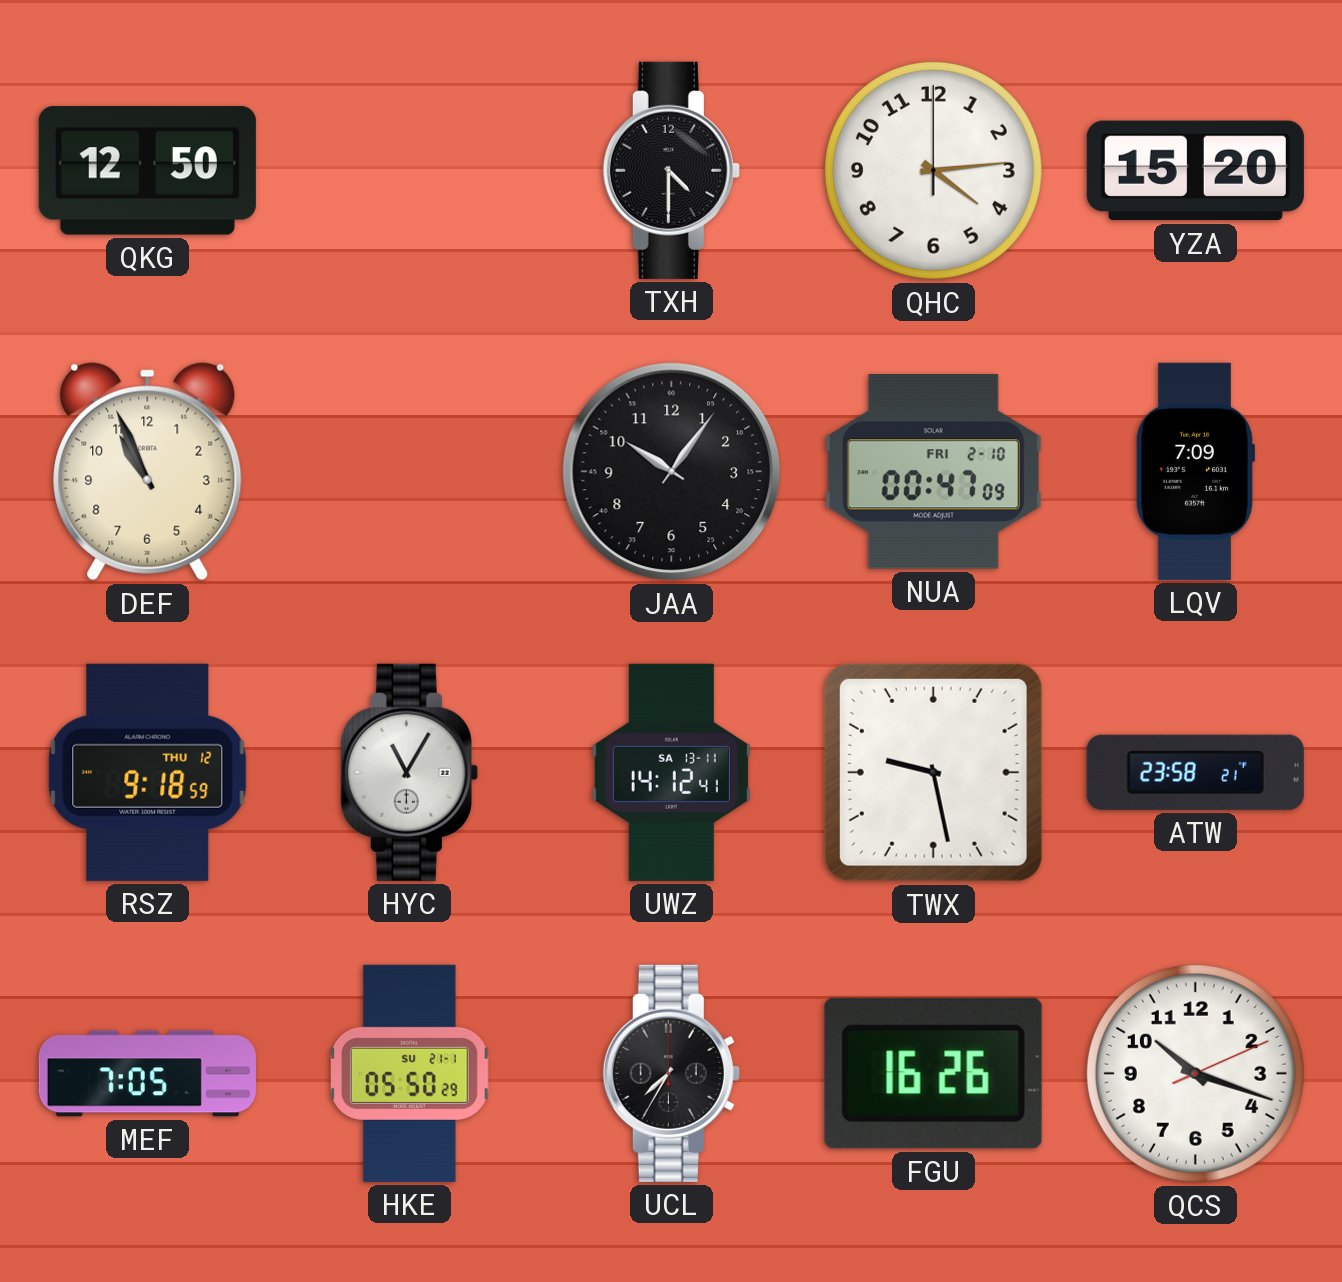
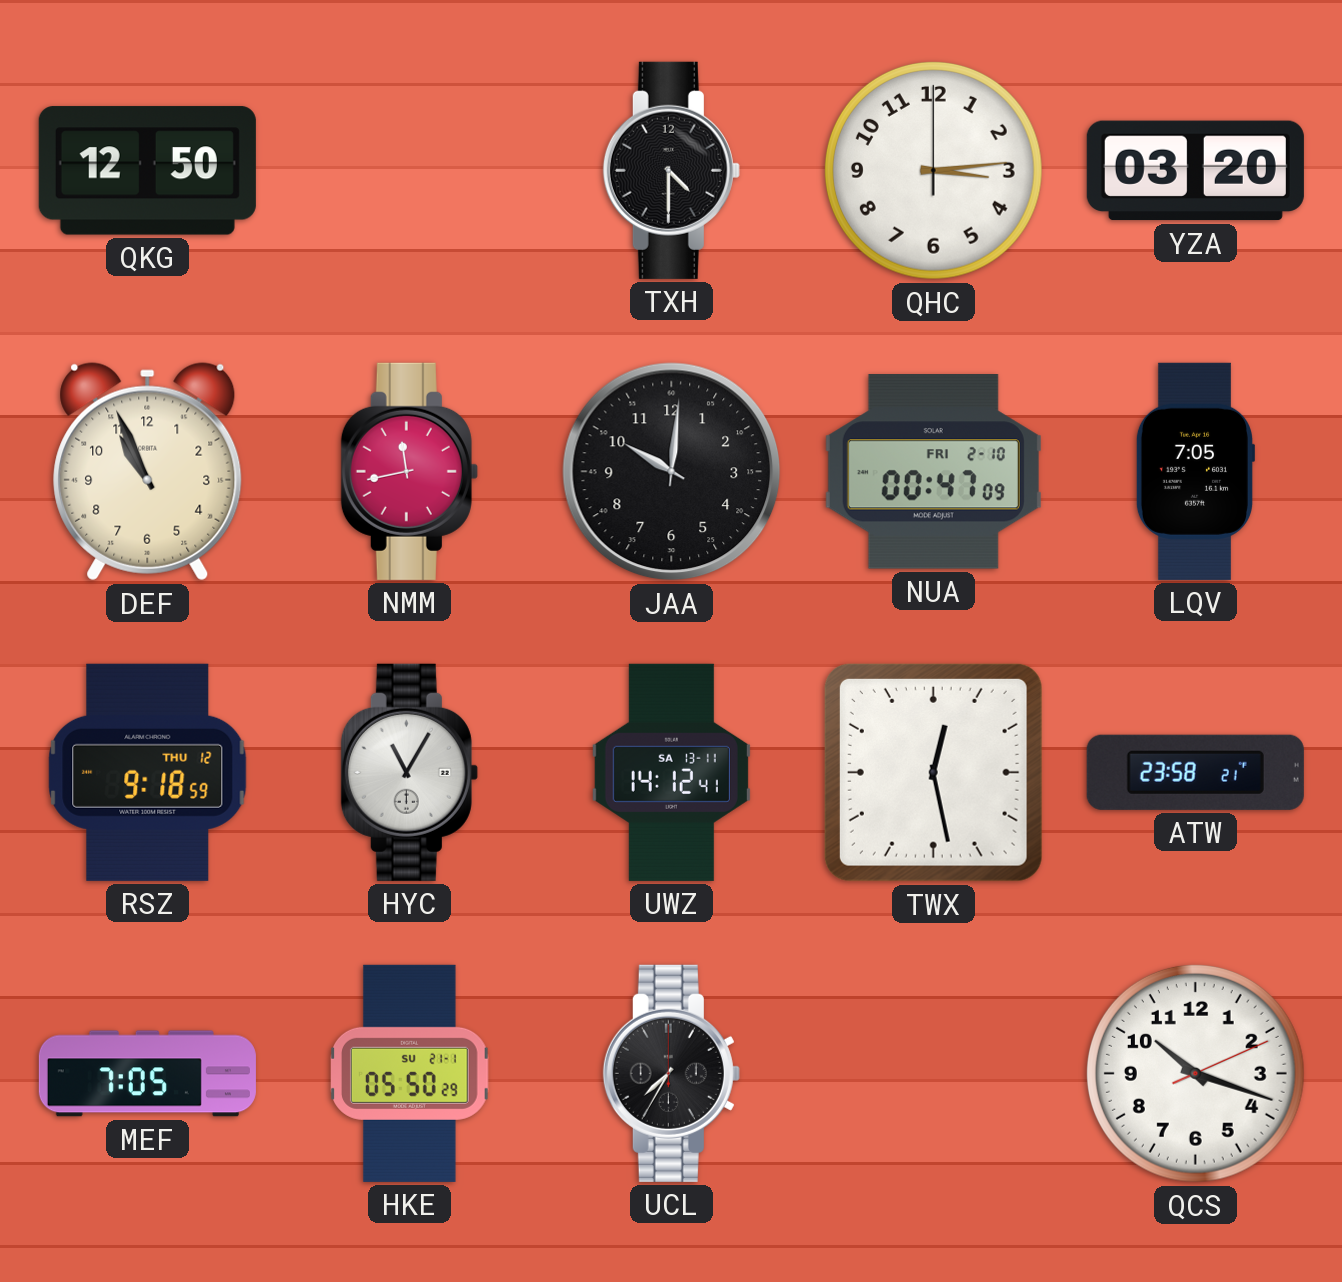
QHC: 4:14 -> 3:14 (933, 170)
YZA: 15:20 -> 03:20 (1195, 171)
NMM: none -> 11:43 (409, 471)
JAA: 10:06 -> 10:01 (672, 472)
LQV: 7:09 -> 7:05 (1195, 471)
TWX: 9:28 -> 12:28 (933, 772)
FGU: 16:26 -> none (933, 1073)
